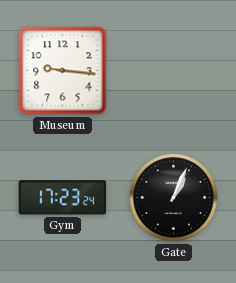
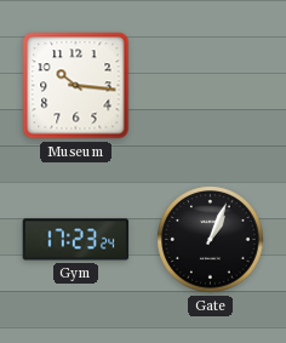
Museum: 9:16 -> 10:16 (76, 86)
